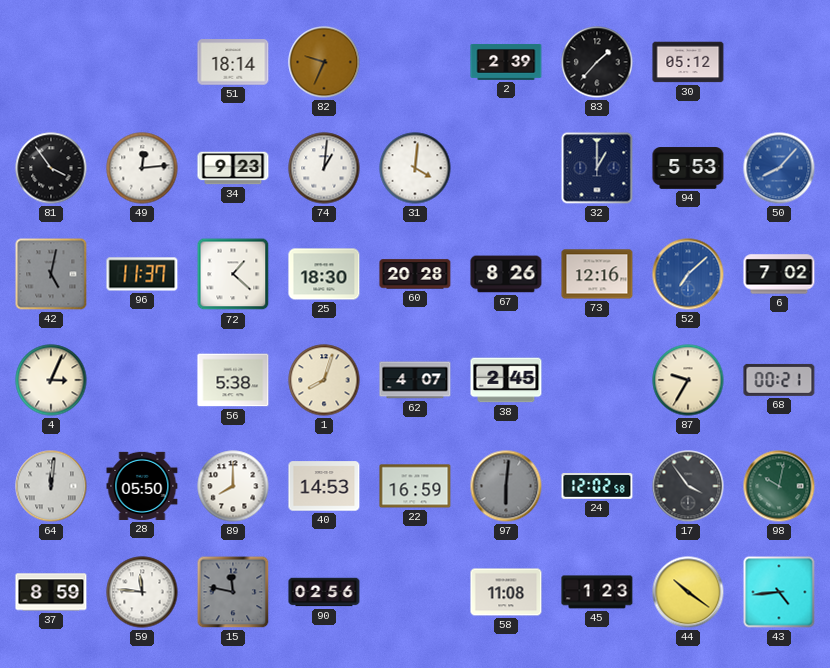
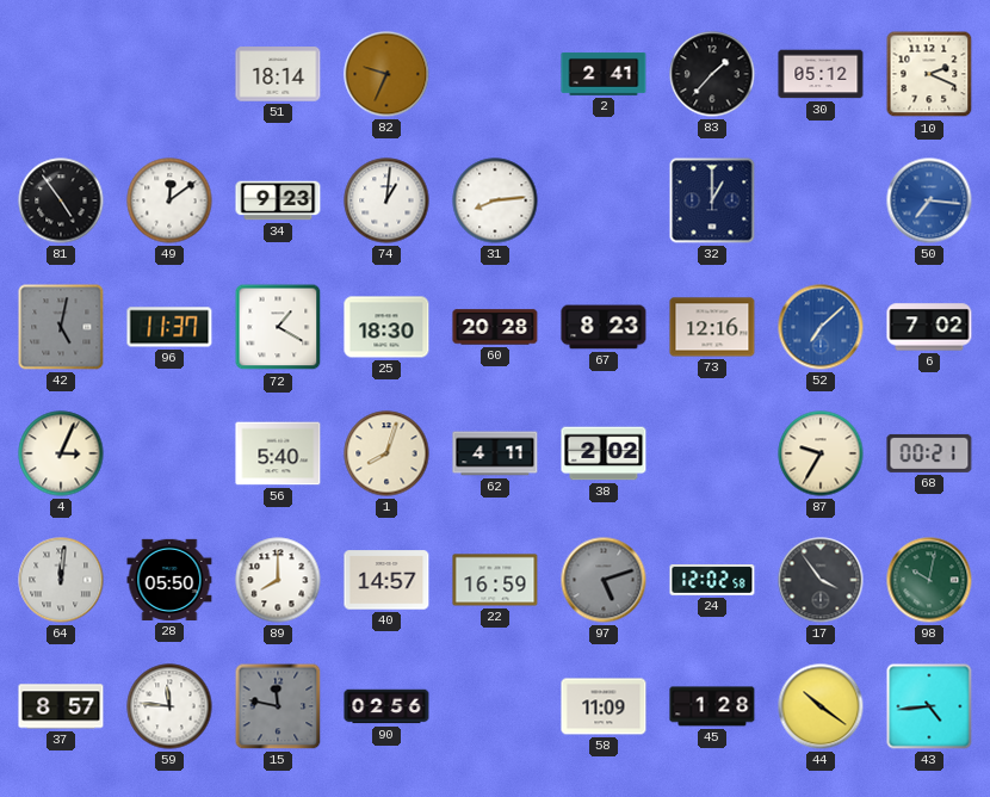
2: 2:39 -> 2:41 (604, 74)
10: none -> 2:19 (929, 74)
81: 3:54 -> 4:54 (61, 200)
49: 12:14 -> 12:09 (169, 200)
31: 4:01 -> 8:14 (495, 200)
94: 5:53 -> none (688, 168)
50: 8:07 -> 7:16 (929, 200)
72: 1:22 -> 1:20 (278, 327)
67: 8:26 -> 8:23 (604, 327)
56: 5:38 -> 5:40 (278, 453)
62: 4:07 -> 4:11 (495, 453)
38: 2:45 -> 2:02 (604, 453)
40: 14:53 -> 14:57 (386, 580)
97: 6:01 -> 5:12 (604, 580)
37: 8:59 -> 8:57 (61, 706)
58: 11:08 -> 11:09 (604, 706)
45: 1:23 -> 1:28 (712, 706)
